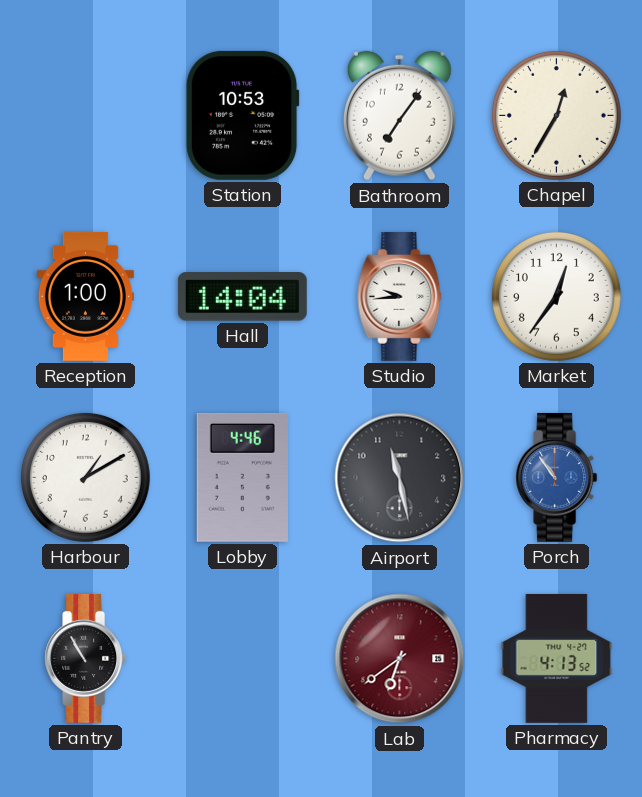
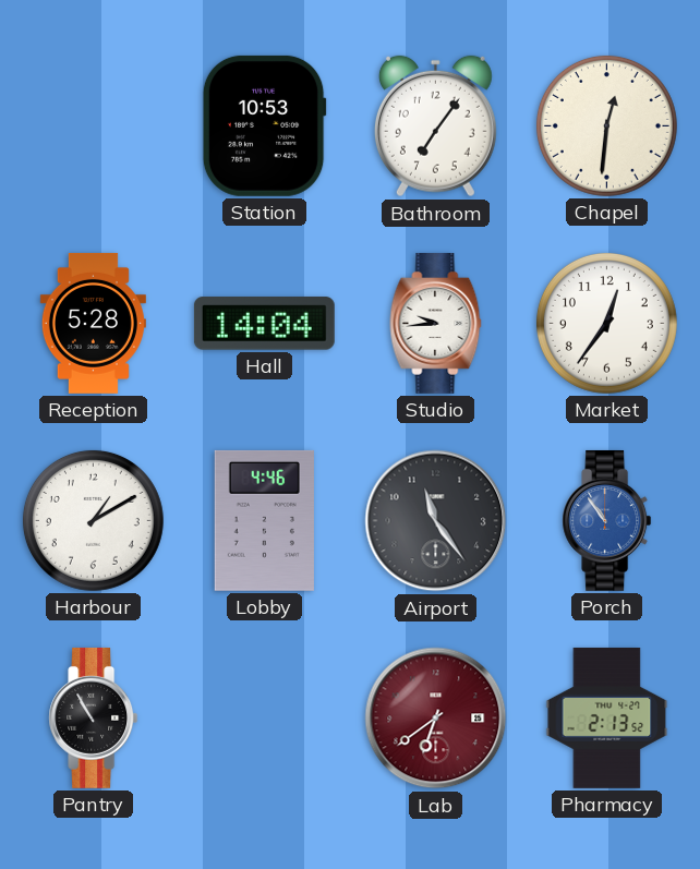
Chapel: 12:35 -> 12:31 (606, 125)
Reception: 1:00 -> 5:28 (93, 323)
Airport: 11:28 -> 11:24 (436, 521)
Pharmacy: 4:13 -> 2:13 (607, 717)
